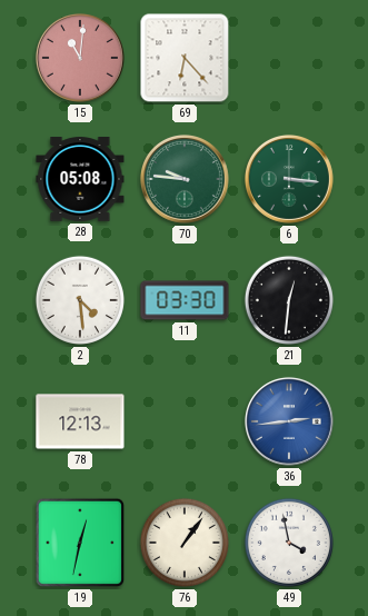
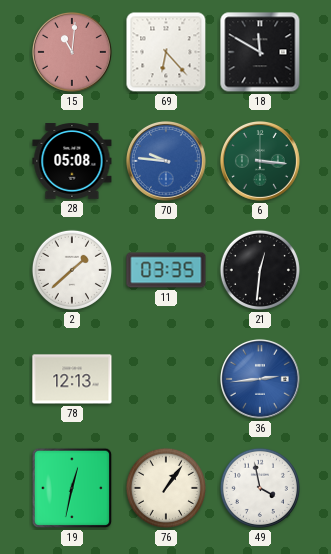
18: none -> 11:50 (260, 52)
70 dial: green -> blue (166, 161)
2: 4:29 -> 1:38 (72, 270)
11: 03:30 -> 03:35 (166, 270)
